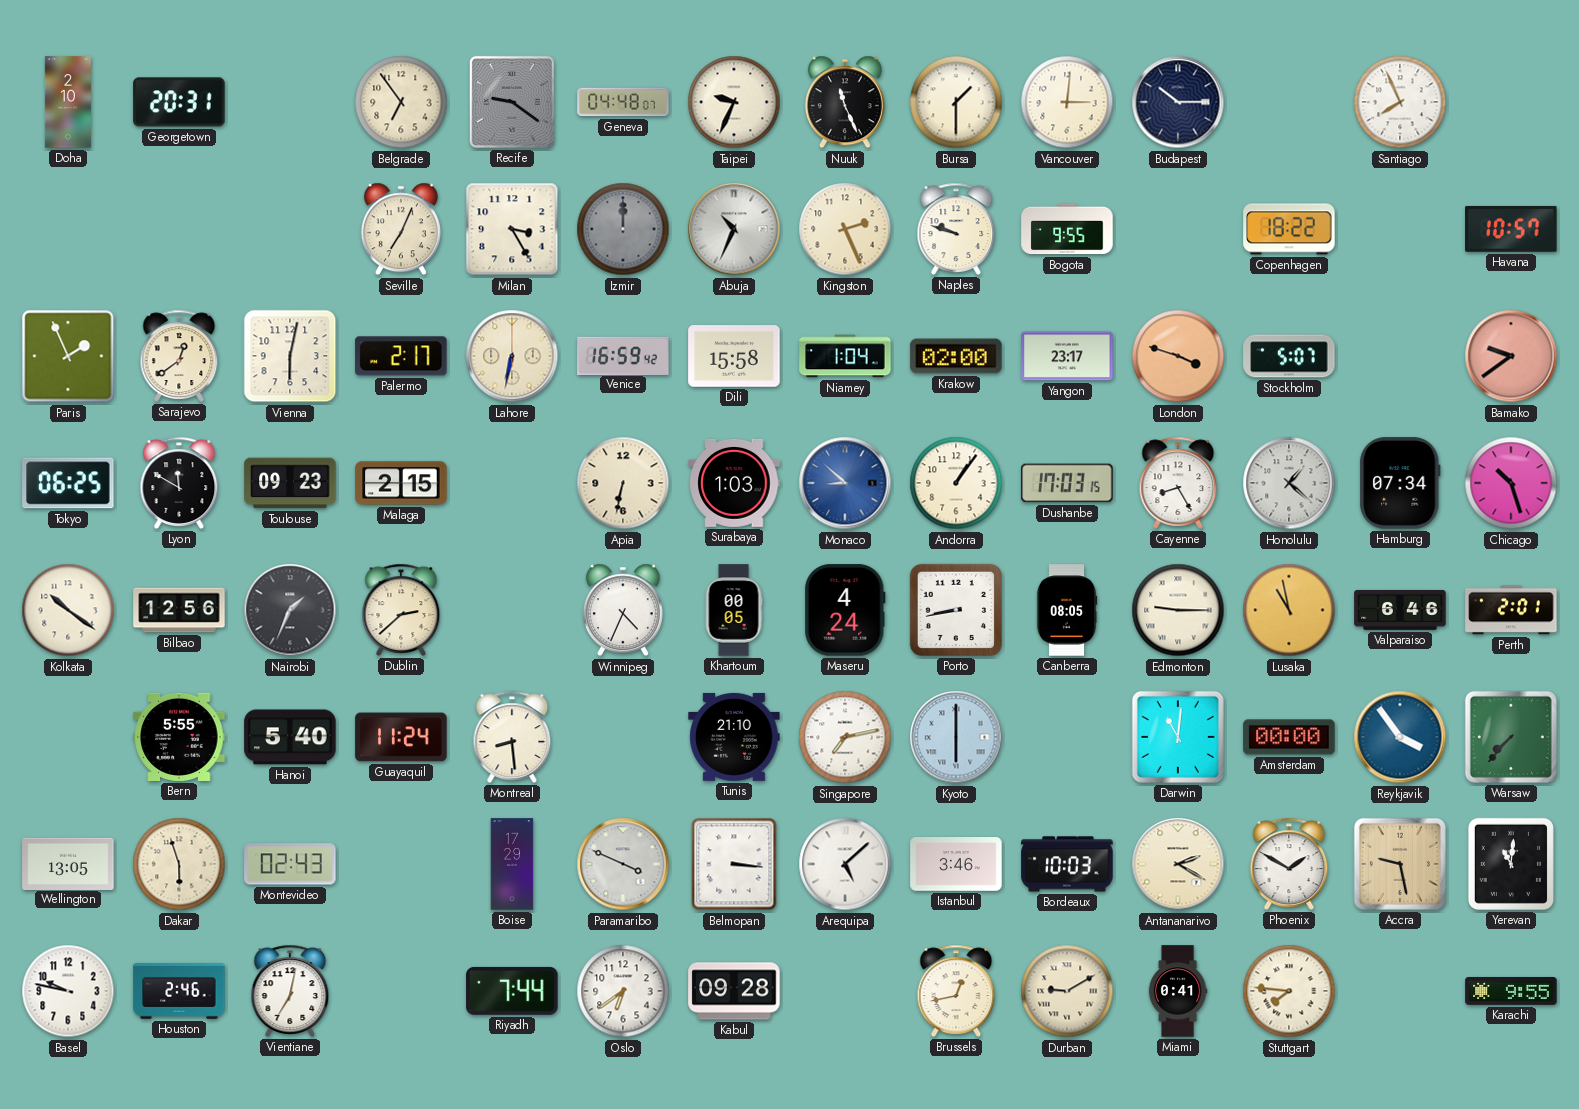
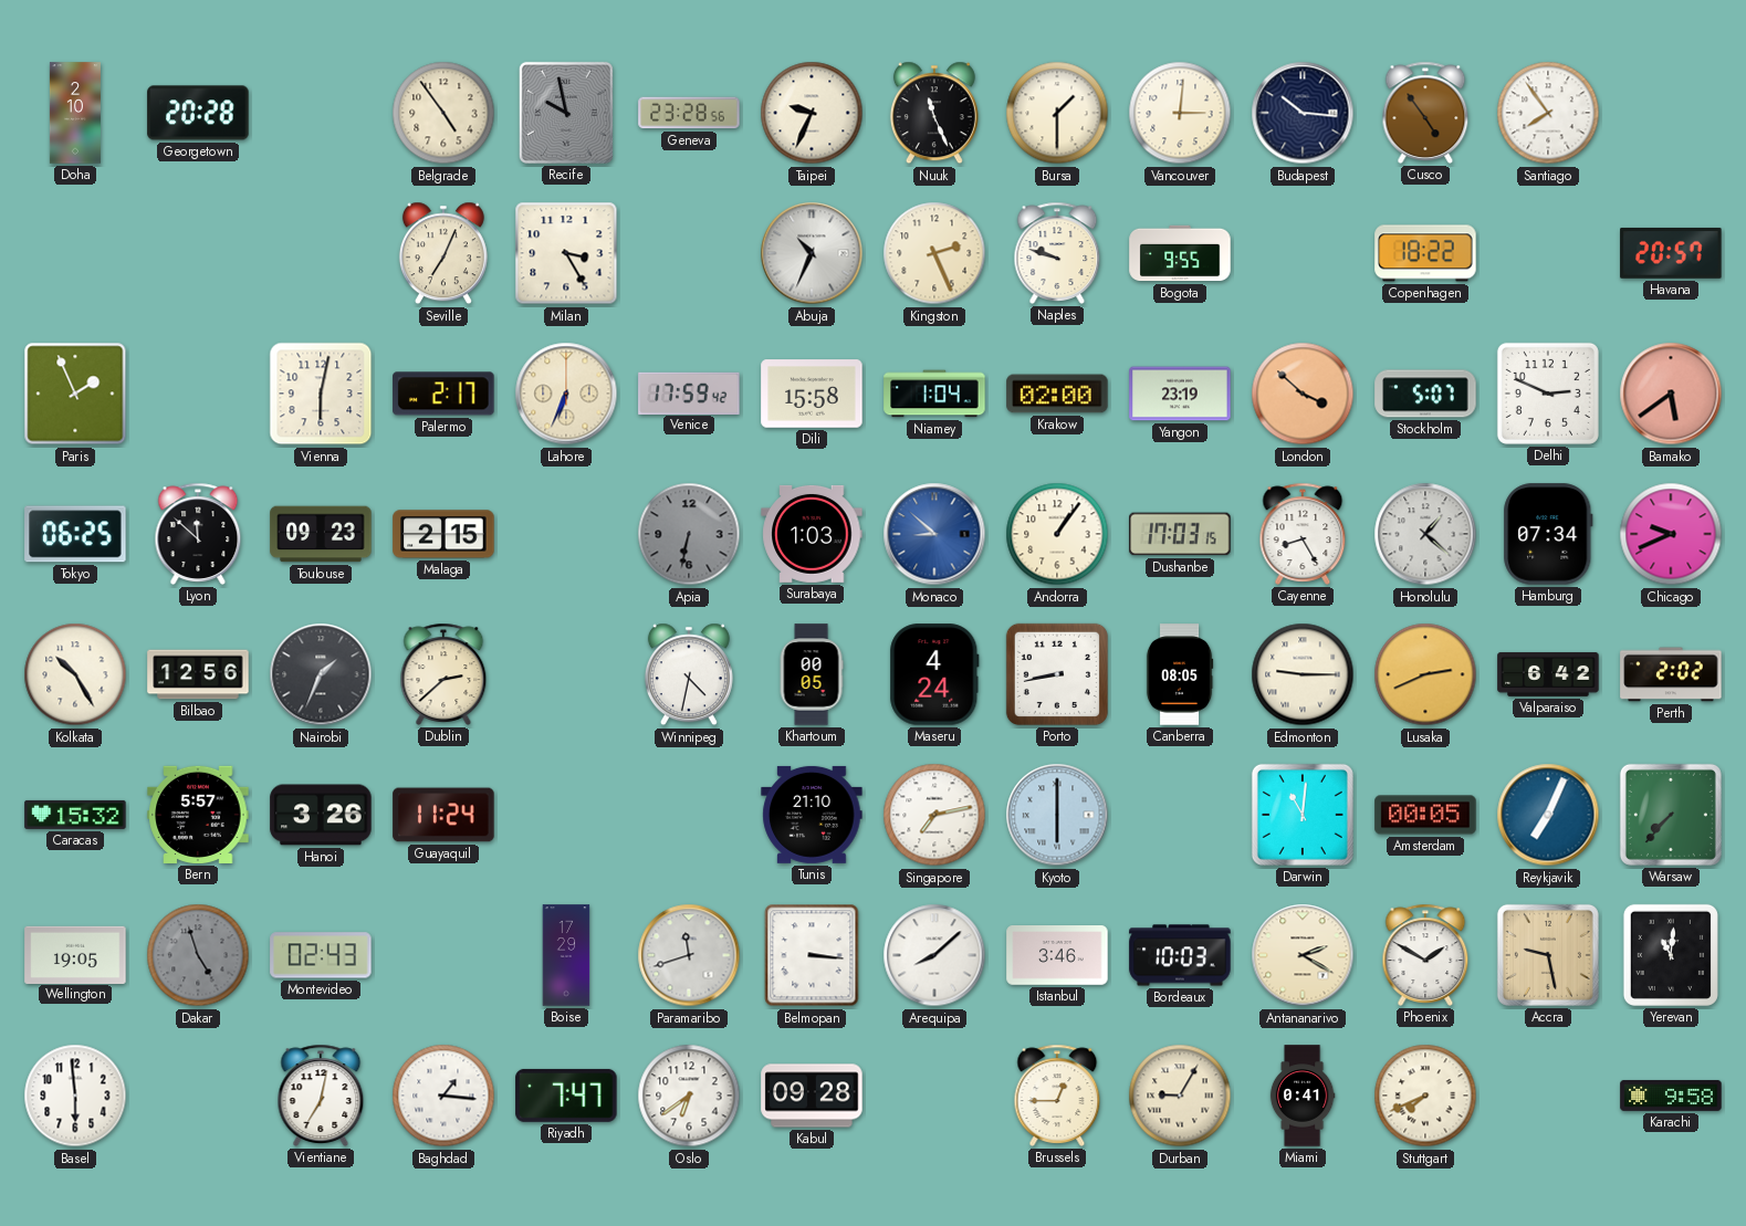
Georgetown: 20:31 -> 20:28 (198, 113)
Belgrade: 6:54 -> 4:54 (443, 113)
Recife: 9:21 -> 9:58 (566, 113)
Geneva: 04:48 -> 23:28 (689, 113)
Budapest: 10:15 -> 10:16 (1303, 113)
Cusco: none -> 4:54 (1425, 113)
Santiago: 7:56 -> 7:54 (1548, 113)
Izmir: 12:00 -> none (623, 229)
Havana: 10:57 -> 20:57 (1671, 253)
Sarajevo: 12:39 -> none (179, 356)
Lahore: 6:32 -> 6:34 (566, 394)
Venice: 16:59 -> 17:59 (689, 392)
Yangon: 23:17 -> 23:19 (1180, 394)
London: 3:48 -> 3:52 (1303, 394)
Delhi: none -> 2:49 (1548, 394)
Bamako: 9:39 -> 5:39 (1671, 394)
Lyon: 11:50 -> 11:52 (198, 534)
Apia dial: cream -> grey (689, 534)
Chicago: 10:27 -> 9:41 (1671, 534)
Kolkata: 10:21 -> 10:25 (75, 674)
Winnipeg: 4:34 -> 4:32 (689, 674)
Lusaka: 10:58 -> 2:41 (1425, 674)
Valparaiso: 6:46 -> 6:42 (1548, 674)
Perth: 2:01 -> 2:02 (1671, 674)
Caracas: none -> 15:32 (75, 815)
Bern: 5:55 -> 5:57 (198, 815)
Hanoi: 5:40 -> 3:26 (321, 815)
Montreal: 8:29 -> none (512, 737)
Amsterdam: 00:00 -> 00:05 (1425, 815)
Reykjavik: 3:54 -> 7:04 (1548, 815)
Wellington: 13:05 -> 19:05 (75, 954)
Dakar: 5:57 -> 4:57 (198, 955)
Dakar dial: cream -> grey (198, 955)
Paramaribo: 3:49 -> 11:42 (689, 955)
Arequipa: 5:08 -> 8:08 (934, 955)
Basel: 9:47 -> 5:59 (75, 1096)
Houston: 2:46 -> none (179, 992)
Baghdad: none -> 1:16 (443, 1096)
Riyadh: 7:44 -> 7:47 (566, 1096)
Brussels: 12:43 -> 12:45 (1057, 1096)
Durban: 9:10 -> 9:05 (1180, 1096)
Stuttgart: 7:46 -> 7:41 (1425, 1096)
Karachi: 9:55 -> 9:58 (1671, 1096)
